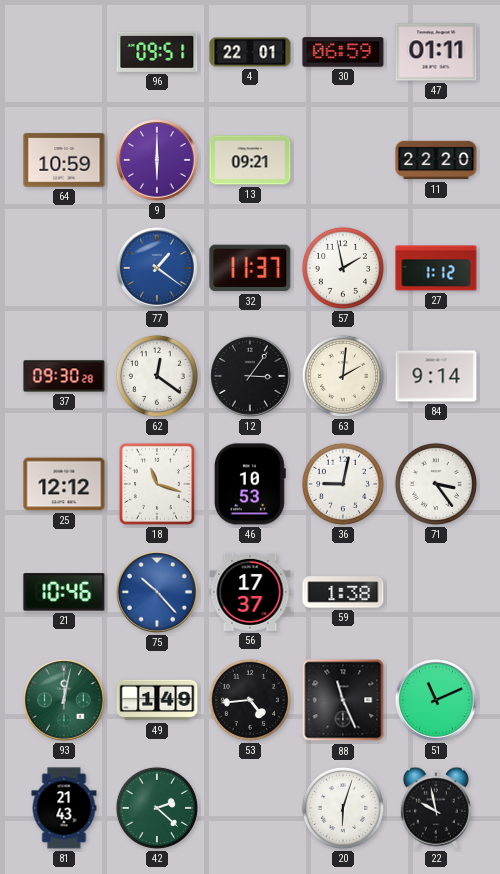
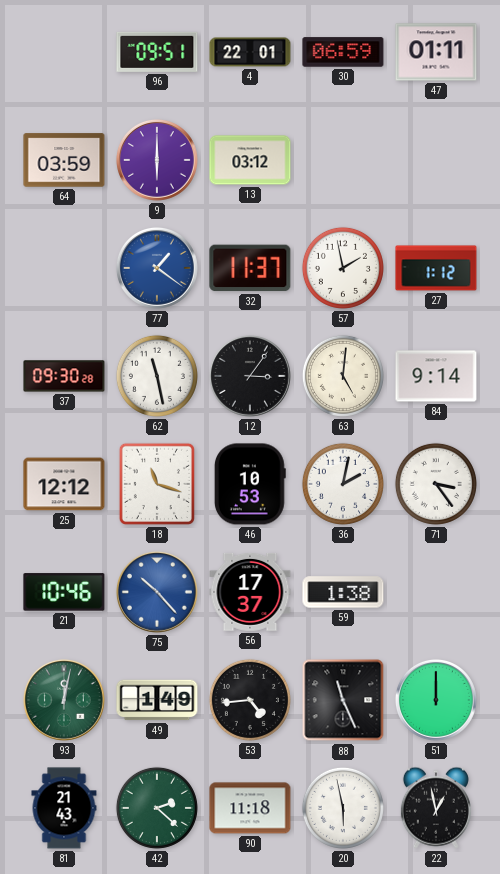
64: 10:59 -> 03:59 (64, 160)
13: 09:21 -> 03:12 (250, 160)
11: 22:20 -> none (436, 160)
62: 12:21 -> 11:28 (157, 376)
63: 2:01 -> 5:01 (343, 376)
36: 9:02 -> 2:02 (343, 484)
51: 11:11 -> 12:00 (436, 700)
90: none -> 11:18 (250, 808)
20: 6:03 -> 5:58 (343, 808)
22: 9:58 -> 12:58 (436, 808)
